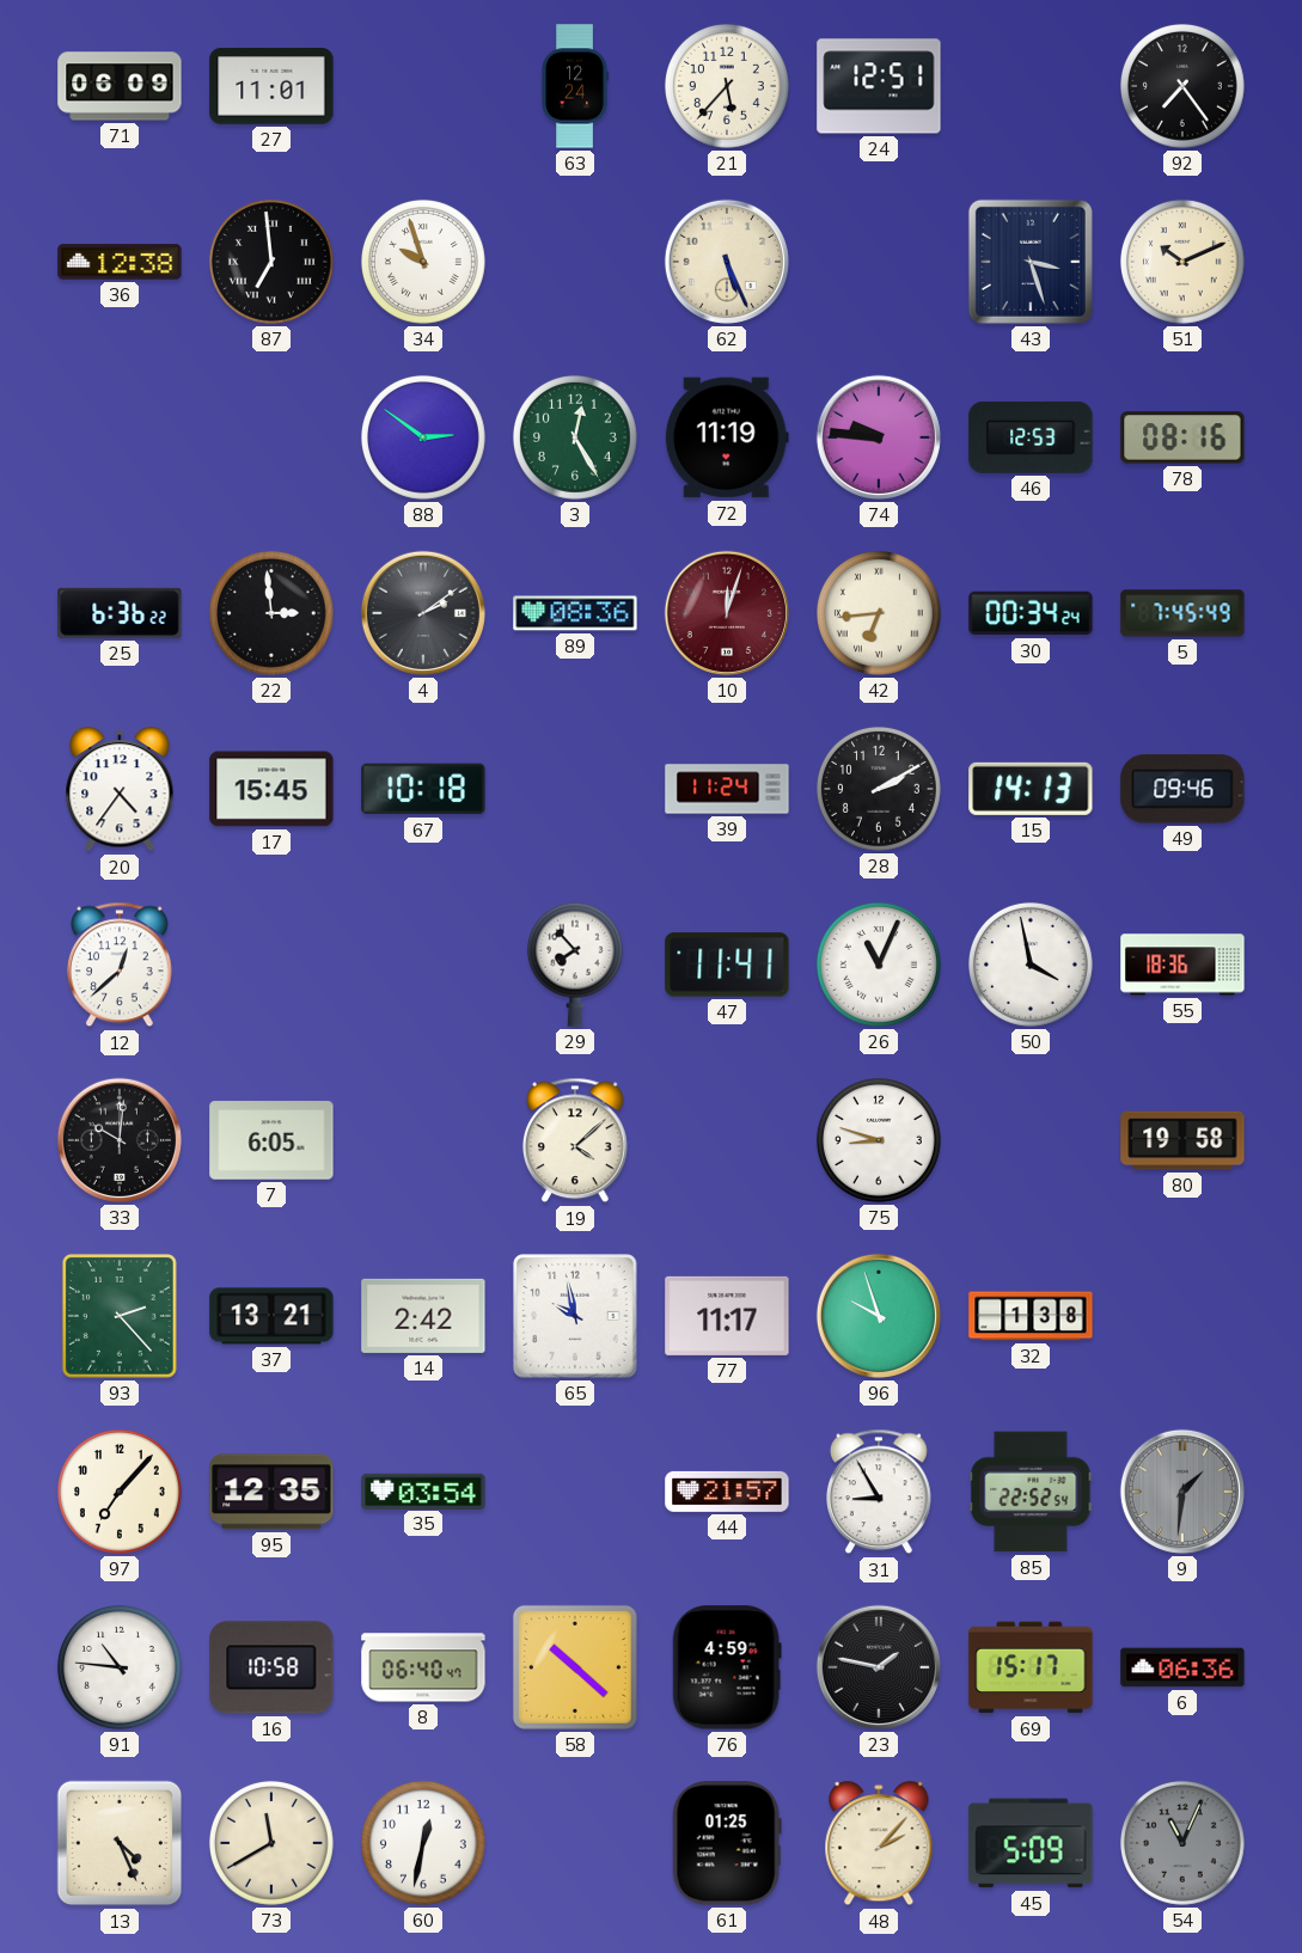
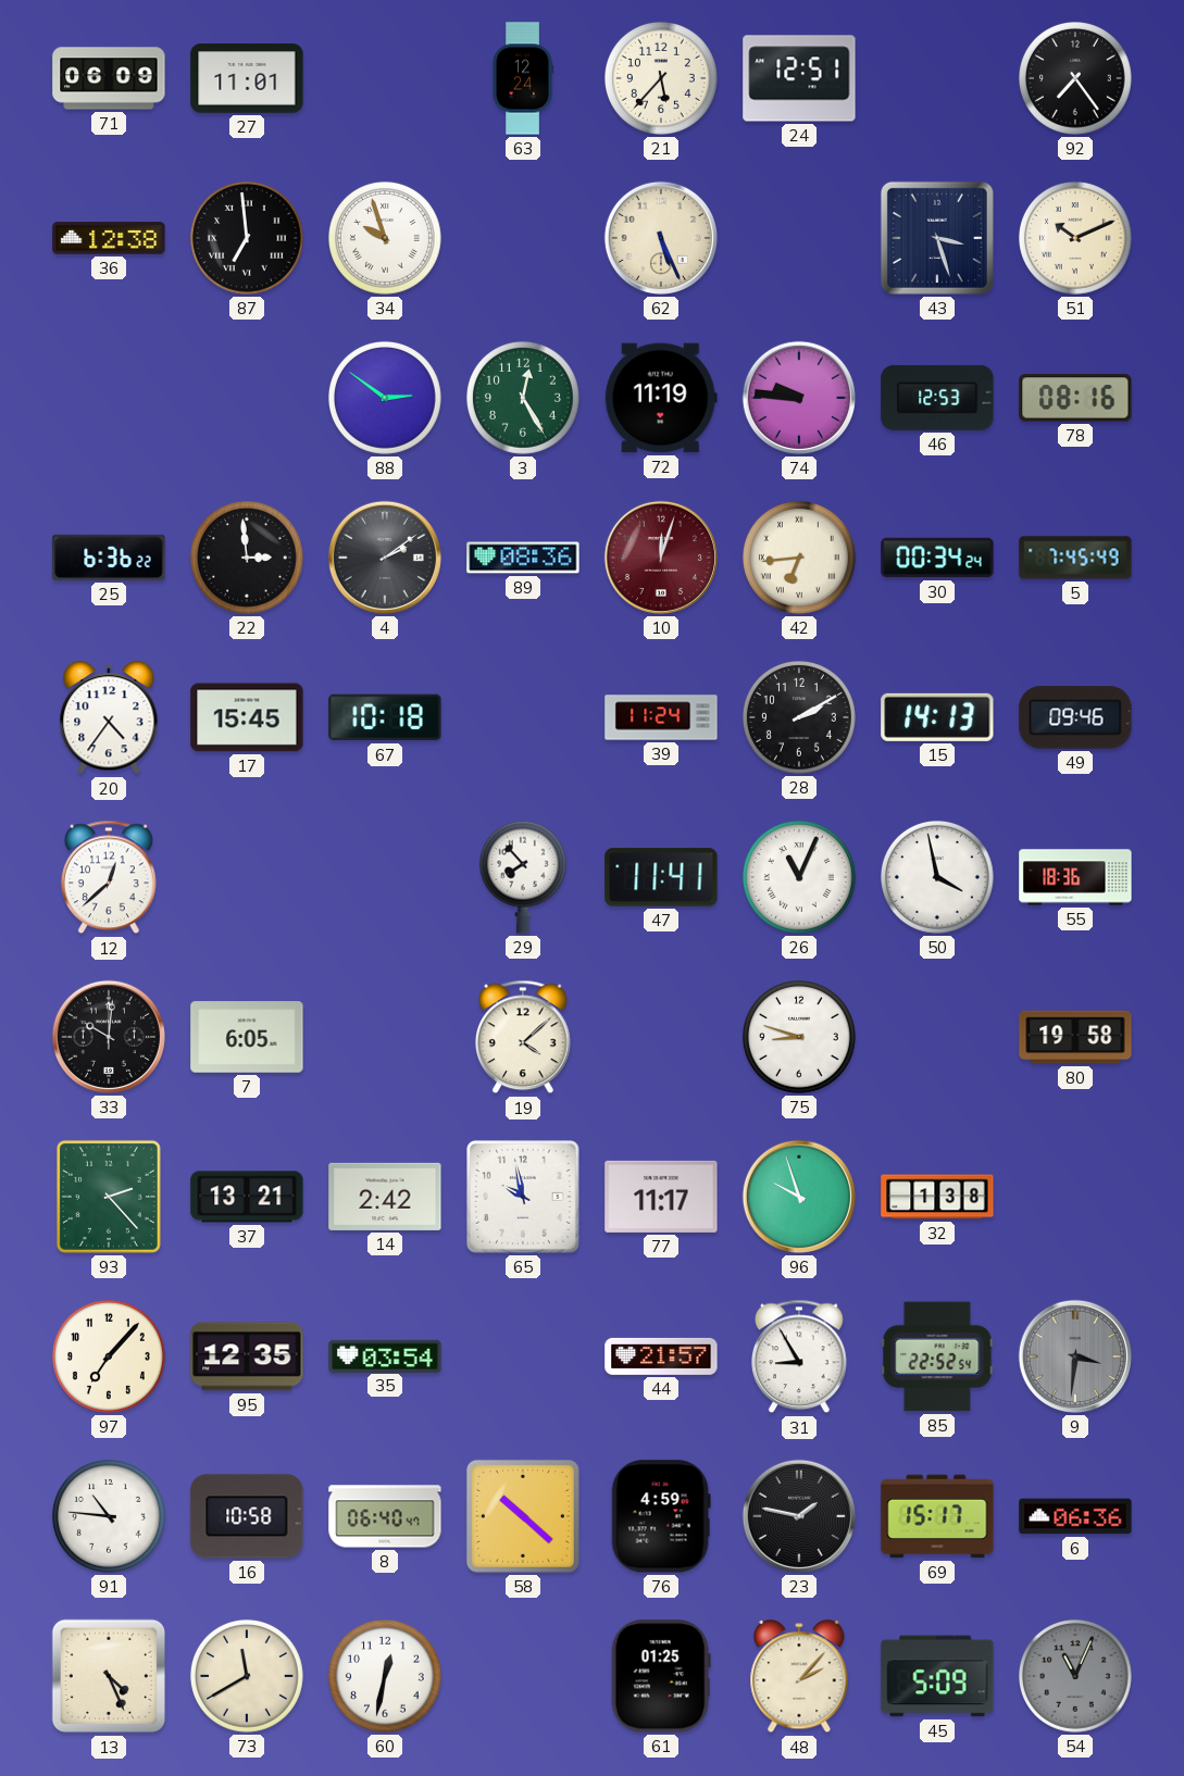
9: 1:31 -> 3:31 (1075, 1356)
